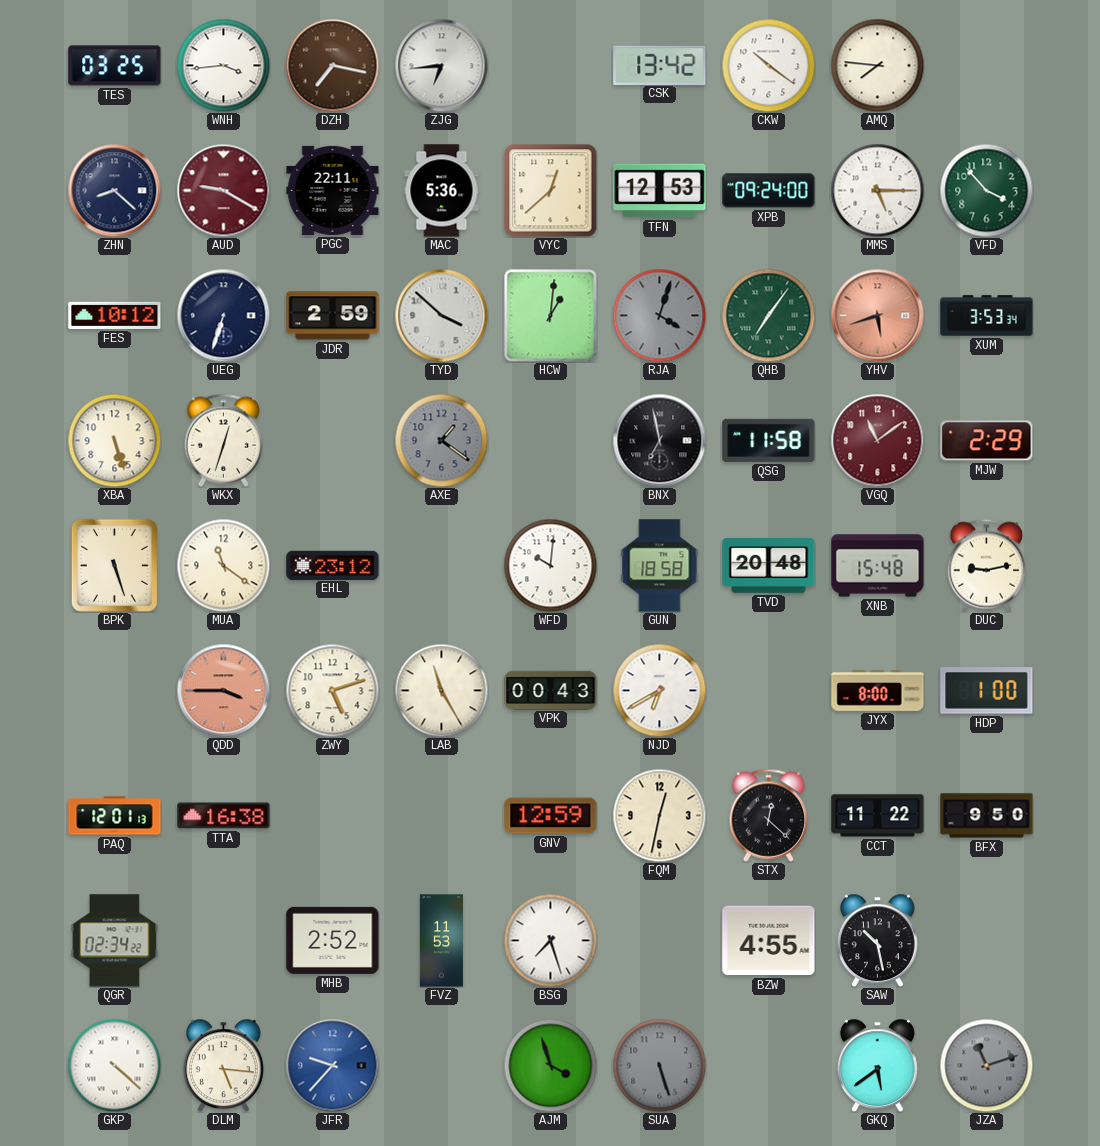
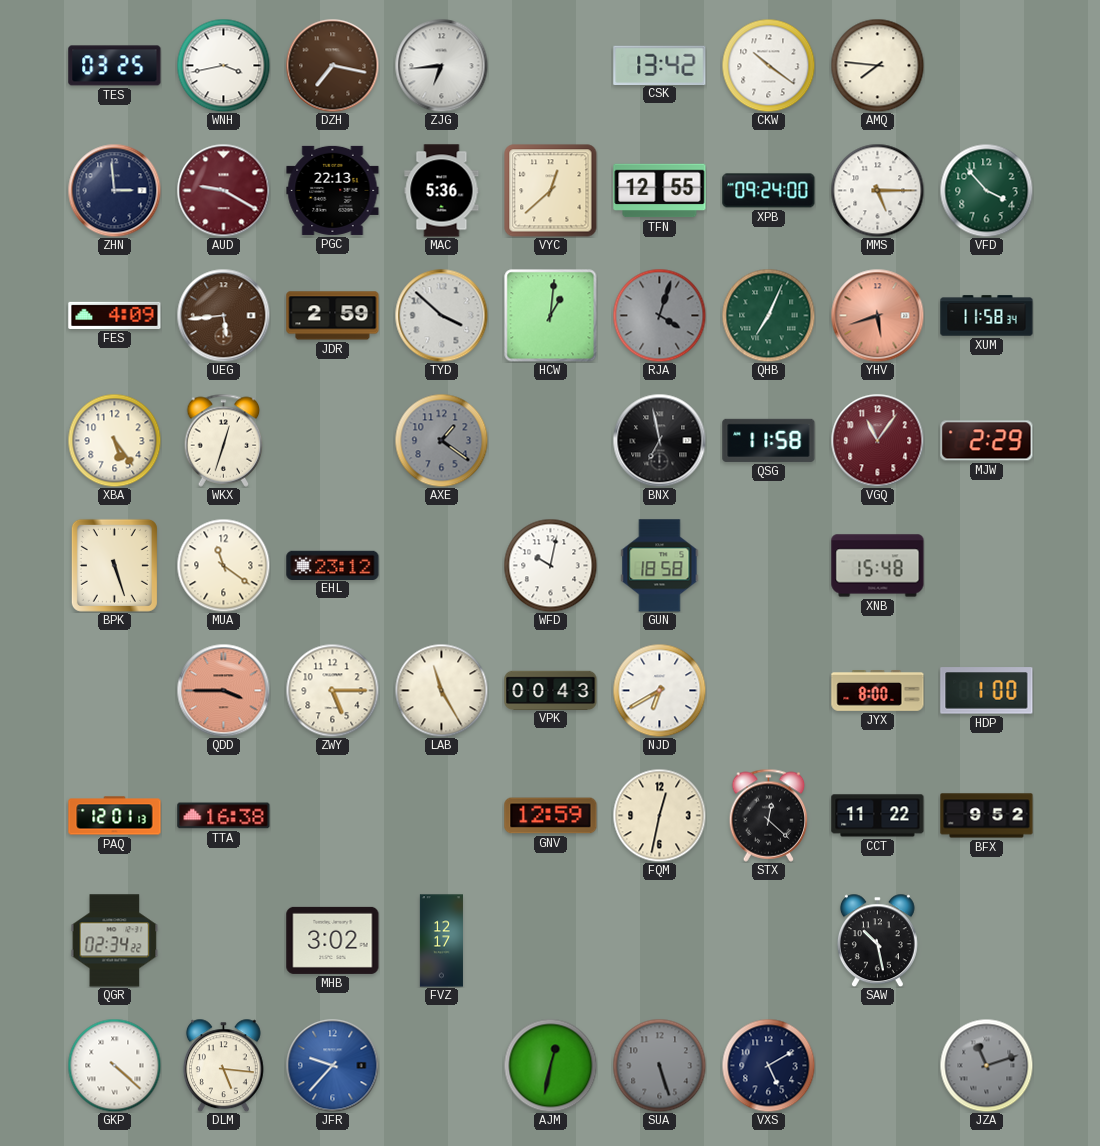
WNH: 3:44 -> 3:43 (223, 65)
ZHN: 8:22 -> 2:59 (114, 190)
PGC: 22:11 -> 22:13 (333, 190)
TFN: 12:53 -> 12:55 (660, 191)
FES: 10:12 -> 4:09 (115, 315)
UEG: 6:33 -> 5:44 (223, 315)
UEG dial: navy -> brown (223, 315)
QHB: 7:06 -> 7:04 (768, 315)
XUM: 3:53 -> 11:58 (987, 316)
XBA: 5:27 -> 5:24 (114, 440)
VGQ: 11:09 -> 11:06 (877, 440)
WFD: 10:01 -> 10:02 (550, 565)
TVD: 20:48 -> none (769, 566)
DUC: 9:13 -> none (987, 565)
ZWY: 5:12 -> 5:15 (332, 690)
BFX: 9:50 -> 9:52 (987, 816)
MHB: 2:52 -> 3:02 (333, 940)
FVZ: 11:53 -> 12:17 (441, 941)
BSG: 7:27 -> none (550, 940)
BZW: 4:55 -> none (769, 941)
AJM: 3:57 -> 12:32 (550, 1065)
VXS: none -> 5:10 (768, 1065)
GKQ: 5:39 -> none (877, 1065)
